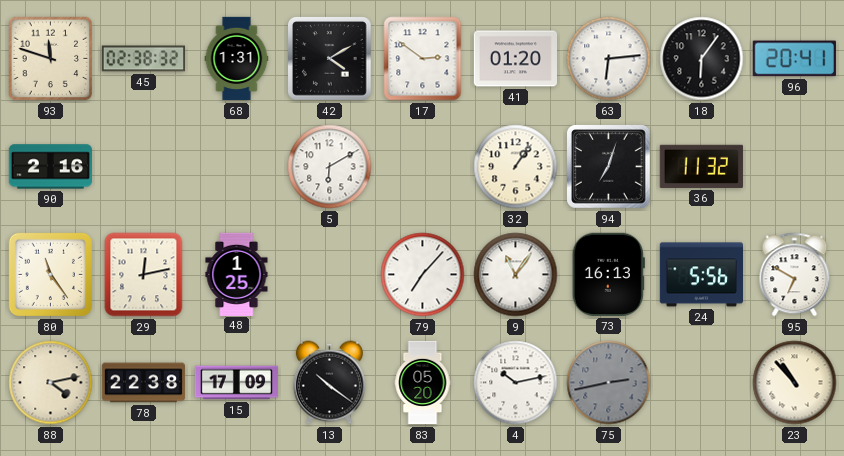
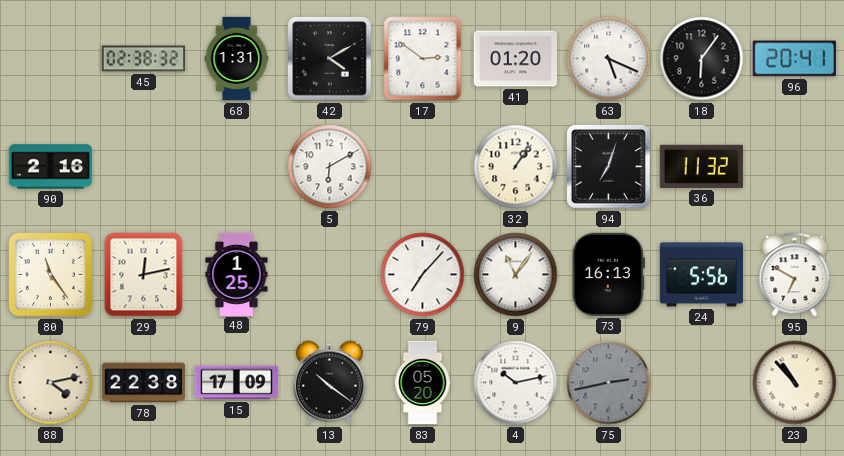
93: 11:48 -> none (51, 59)
63: 6:14 -> 5:19 (609, 59)
